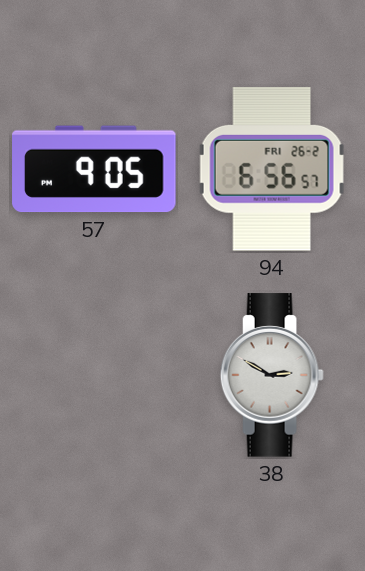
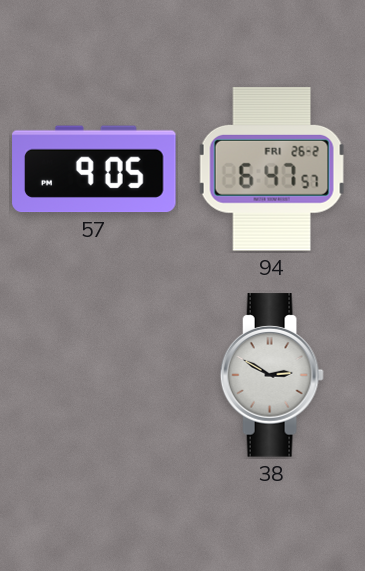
94: 6:56 -> 6:47 (272, 169)
